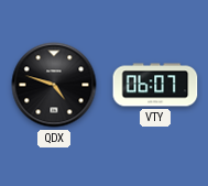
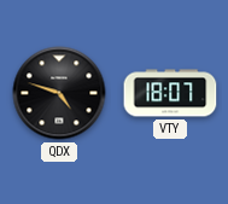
VTY: 06:07 -> 18:07 (170, 93)
